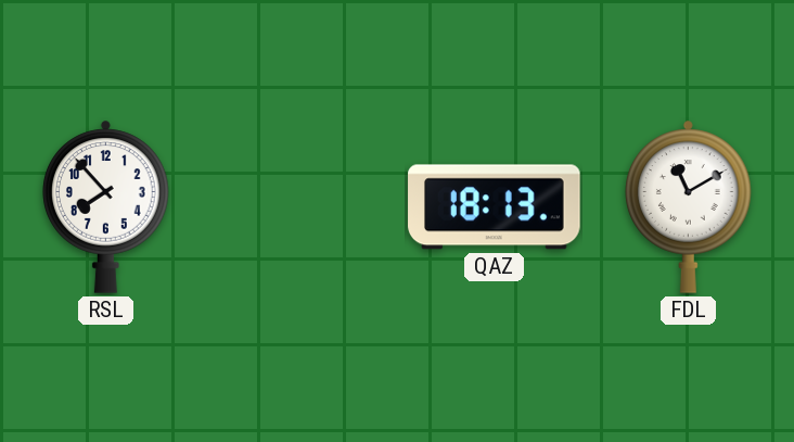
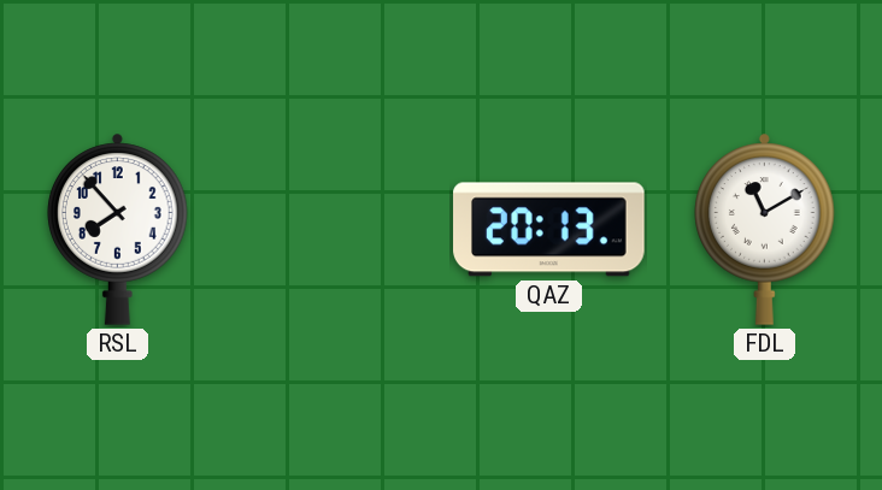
QAZ: 18:13 -> 20:13 (549, 230)
